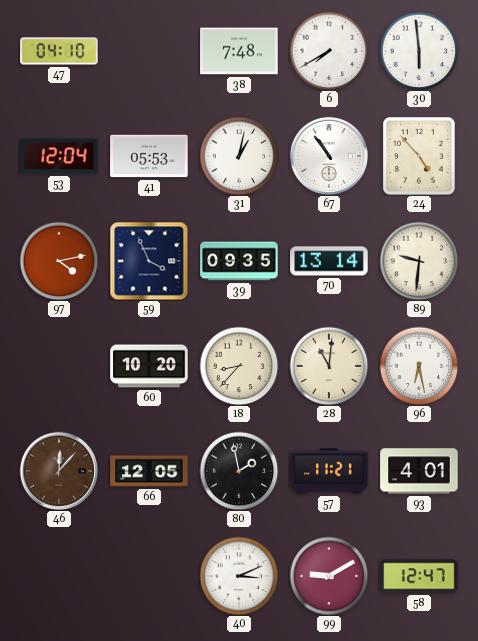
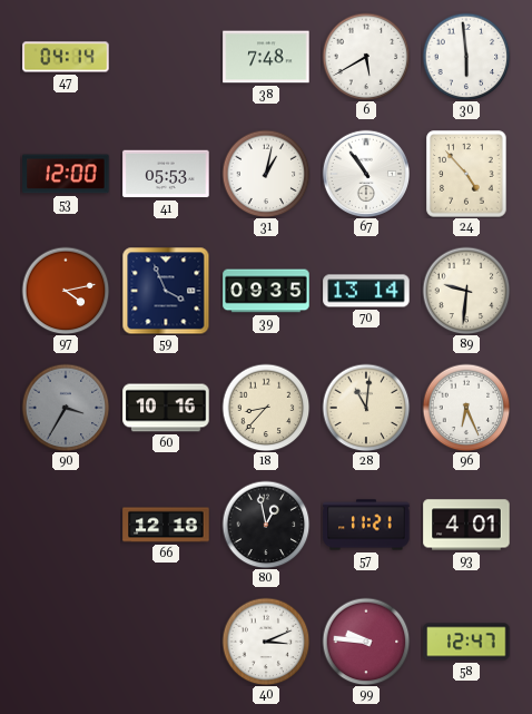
47: 04:10 -> 04:14 (66, 57)
6: 7:40 -> 5:40 (366, 57)
53: 12:04 -> 12:00 (66, 174)
90: none -> 3:35 (66, 408)
60: 10:20 -> 10:16 (166, 408)
96: 6:28 -> 6:26 (466, 408)
46: 12:07 -> none (58, 470)
66: 12:05 -> 12:18 (166, 525)
80: 1:58 -> 12:58 (266, 525)
99: 9:10 -> 9:46 (366, 642)
